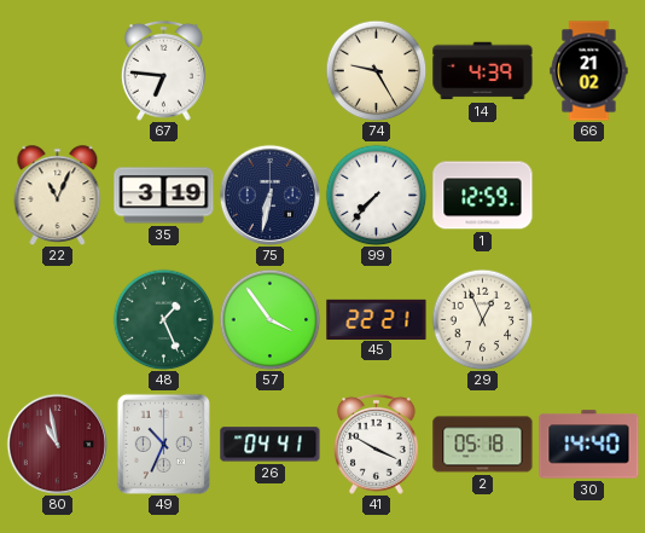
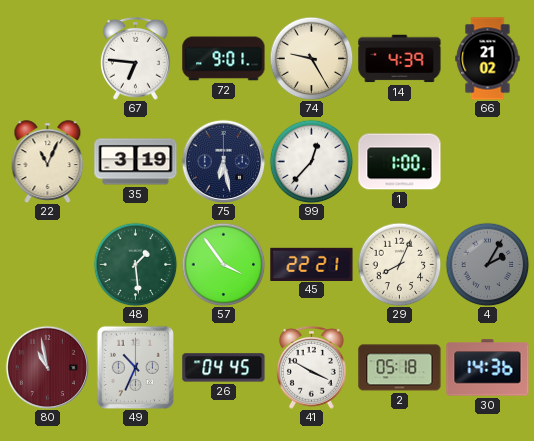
72: none -> 9:01 (224, 59)
75: 6:32 -> 6:28 (223, 161)
99: 7:37 -> 12:37 (311, 161)
1: 12:59 -> 1:00 (400, 162)
48: 1:26 -> 1:29 (135, 264)
29: 12:56 -> 8:04 (399, 264)
4: none -> 2:05 (487, 264)
26: 04:41 -> 04:45 (224, 368)
30: 14:40 -> 14:36 (488, 368)
